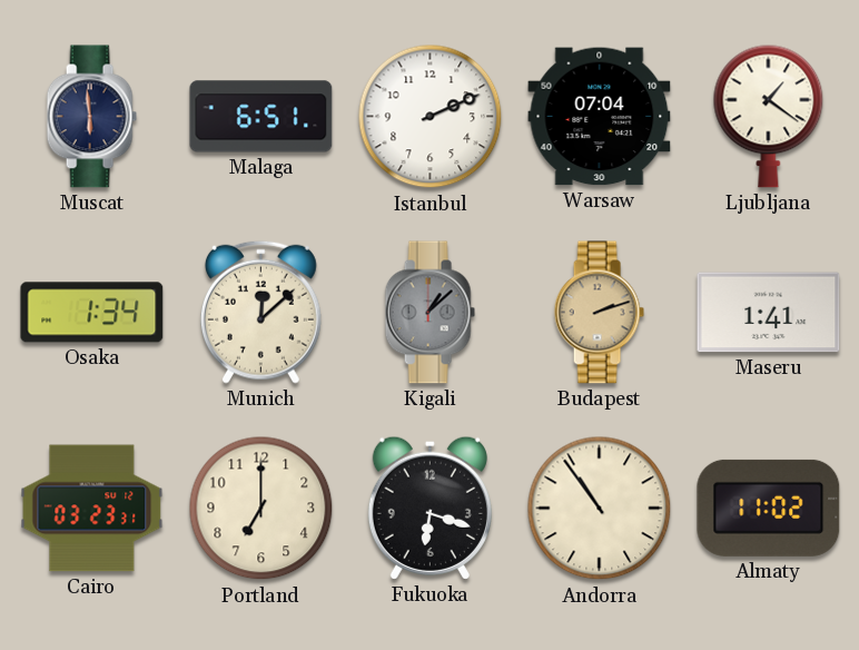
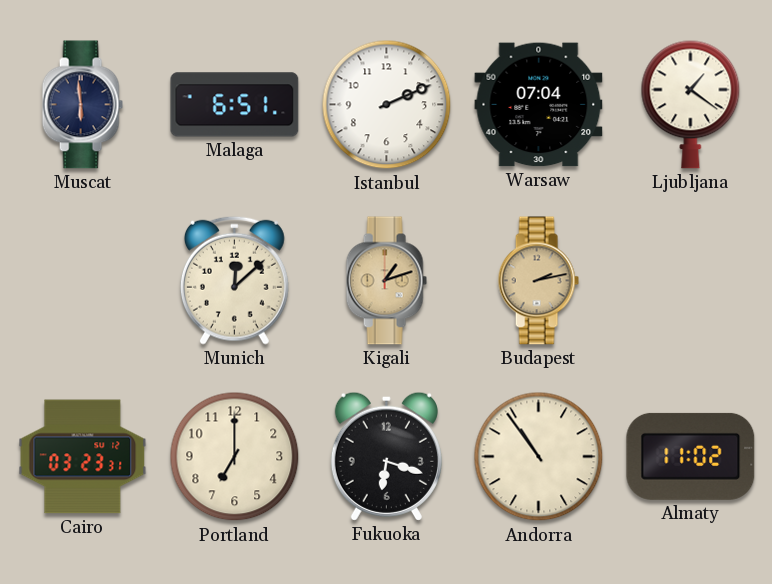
Osaka: 1:34 -> none (92, 313)
Kigali: 1:08 -> 1:12 (386, 281)
Kigali dial: grey -> champagne (386, 281)
Budapest: 2:12 -> 2:13 (538, 281)
Maseru: 1:41 -> none (769, 313)
